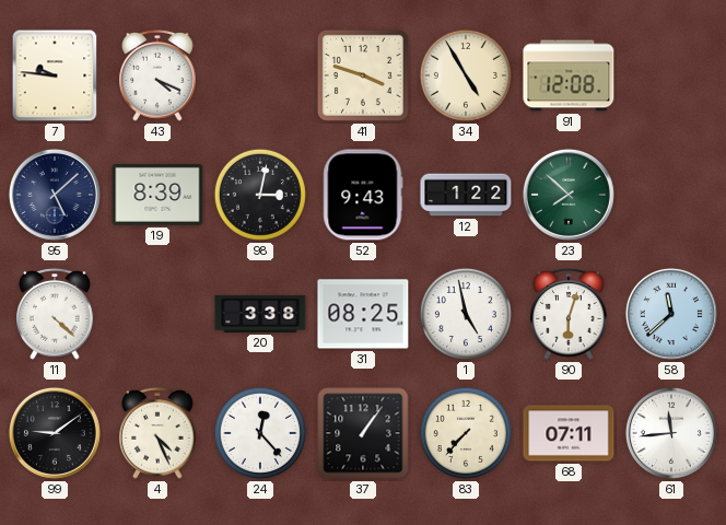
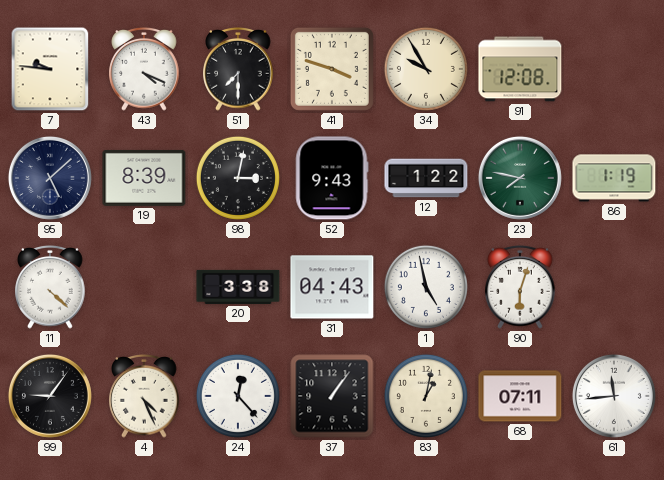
51: none -> 7:30 (238, 70)
34: 4:55 -> 9:55 (426, 69)
23: 7:52 -> 7:47 (520, 178)
86: none -> 1:19 (614, 178)
31: 08:25 -> 04:43 (332, 287)
58: 11:38 -> none (671, 314)
99: 9:09 -> 9:06 (50, 396)
83: 7:37 -> 1:02 (426, 396)
